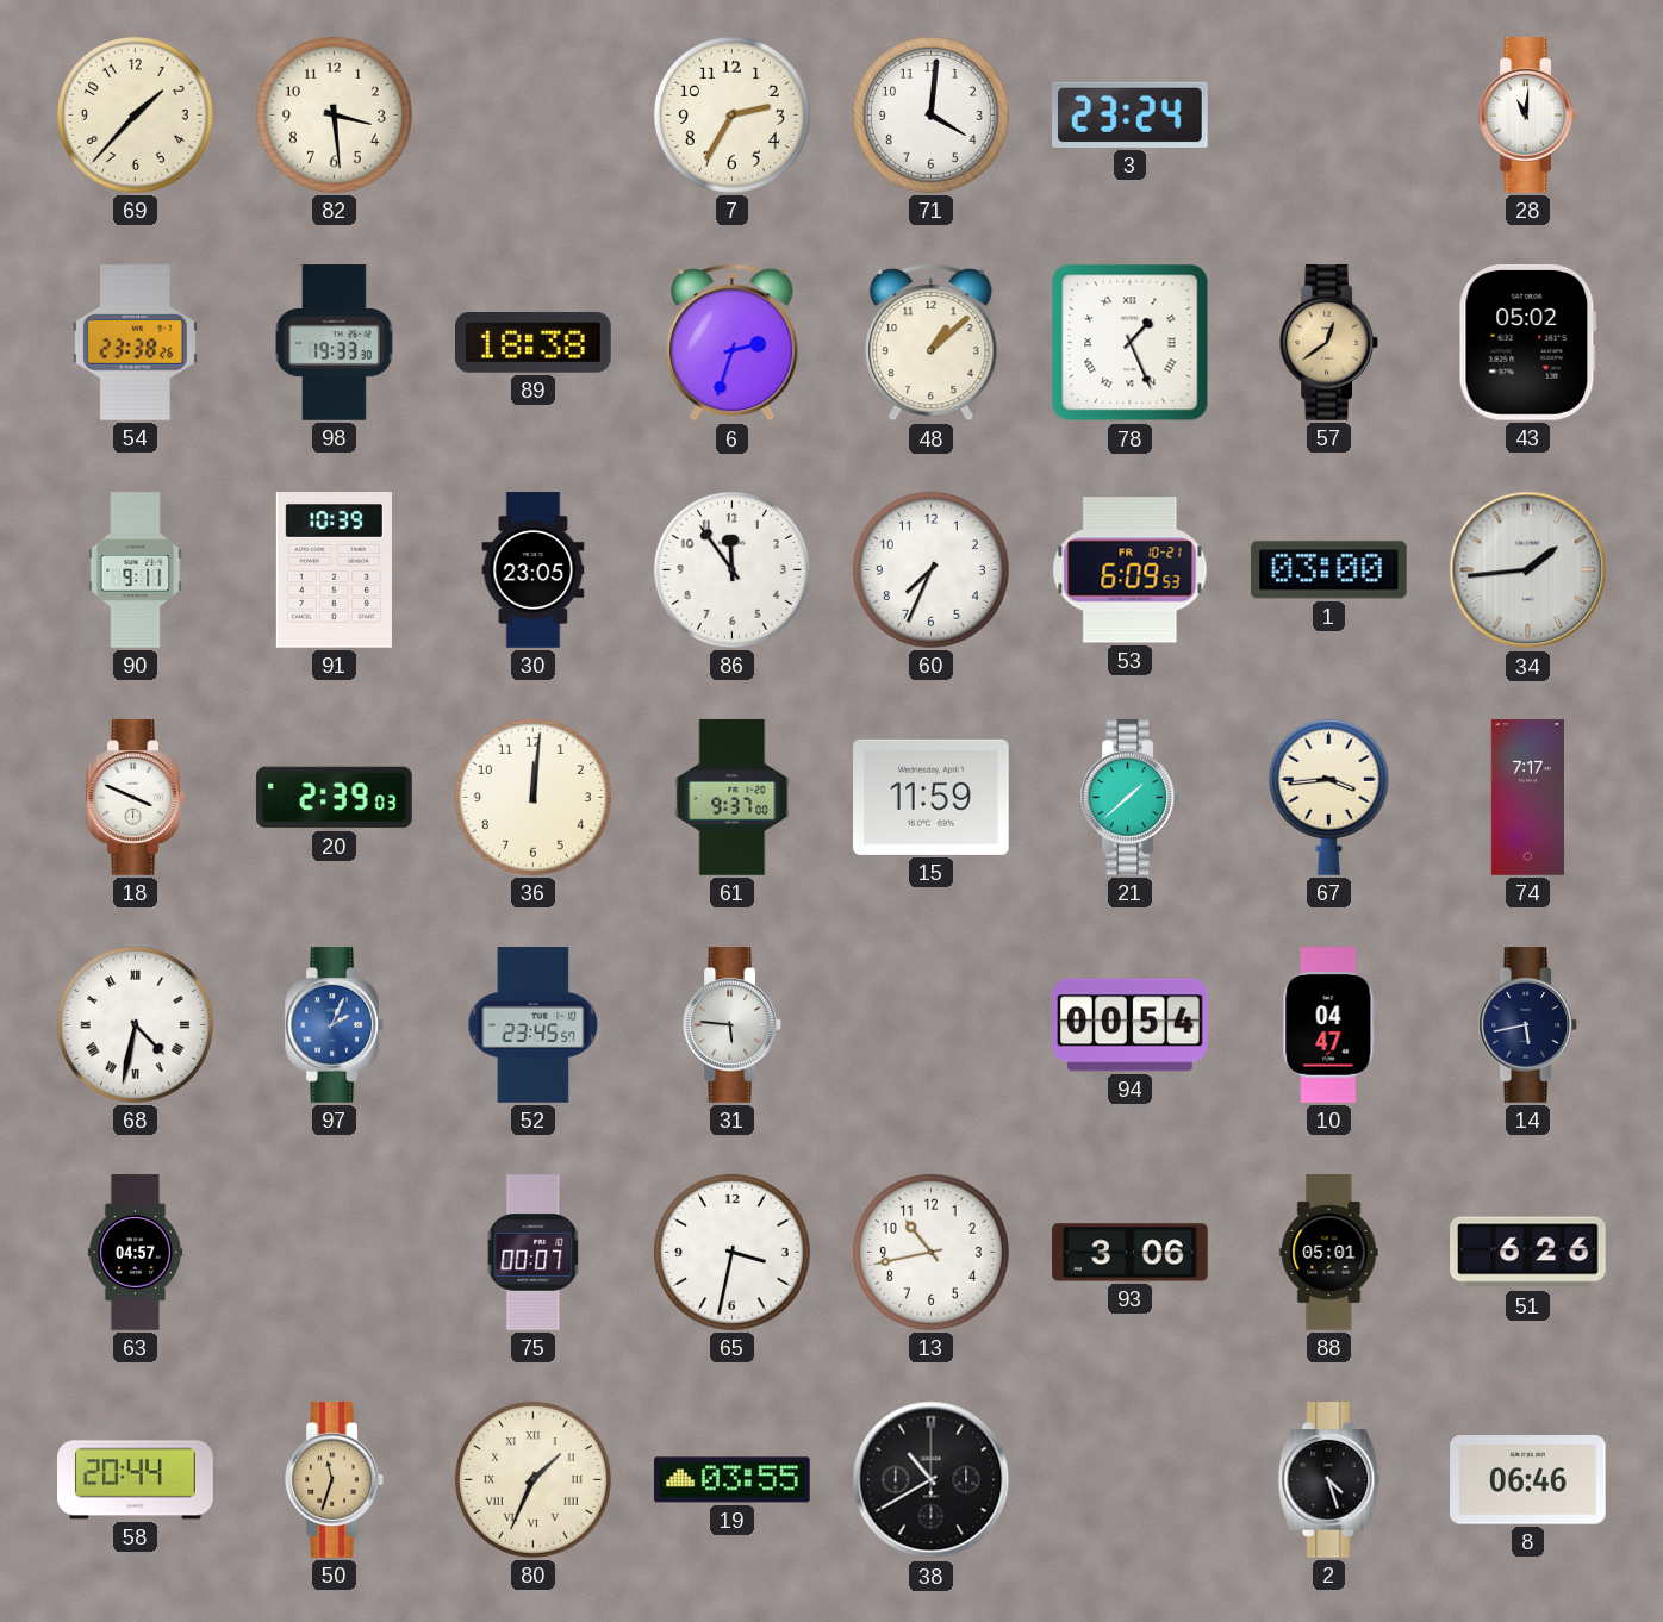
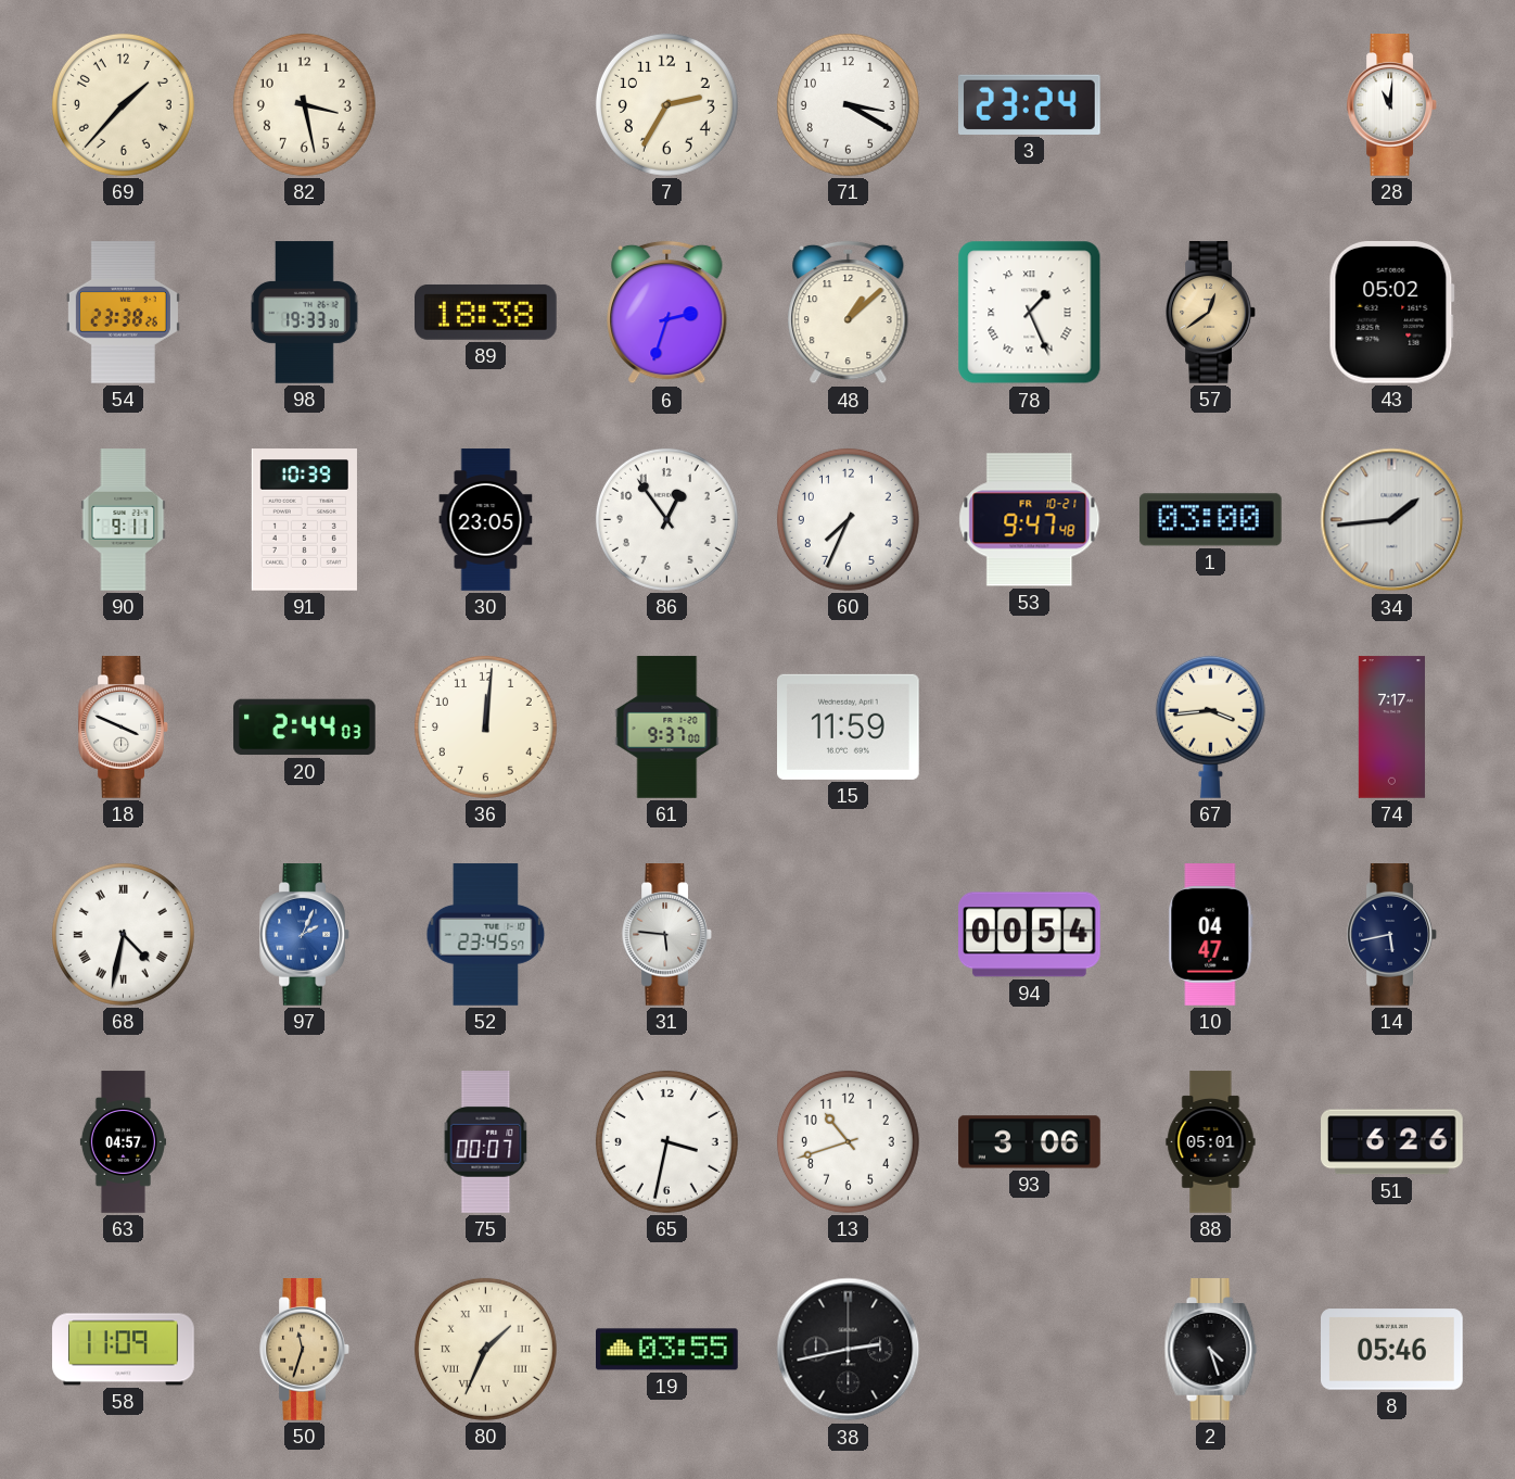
82: 3:29 -> 3:28 (304, 104)
71: 4:01 -> 3:20 (848, 104)
86: 11:54 -> 12:54 (666, 519)
53: 6:09 -> 9:47 (1030, 520)
20: 2:39 -> 2:44 (305, 728)
21: 1:38 -> none (1131, 798)
13: 10:43 -> 10:42 (848, 1141)
58: 20:44 -> 11:09 (124, 1350)
38: 10:40 -> 2:43 (849, 1350)
8: 06:46 -> 05:46 (1392, 1350)
